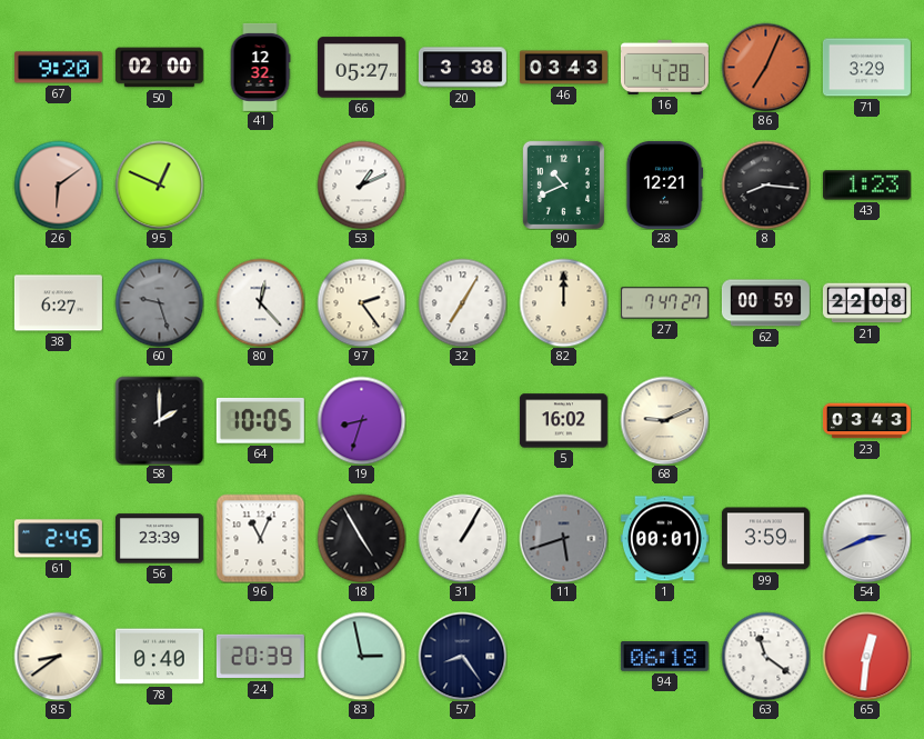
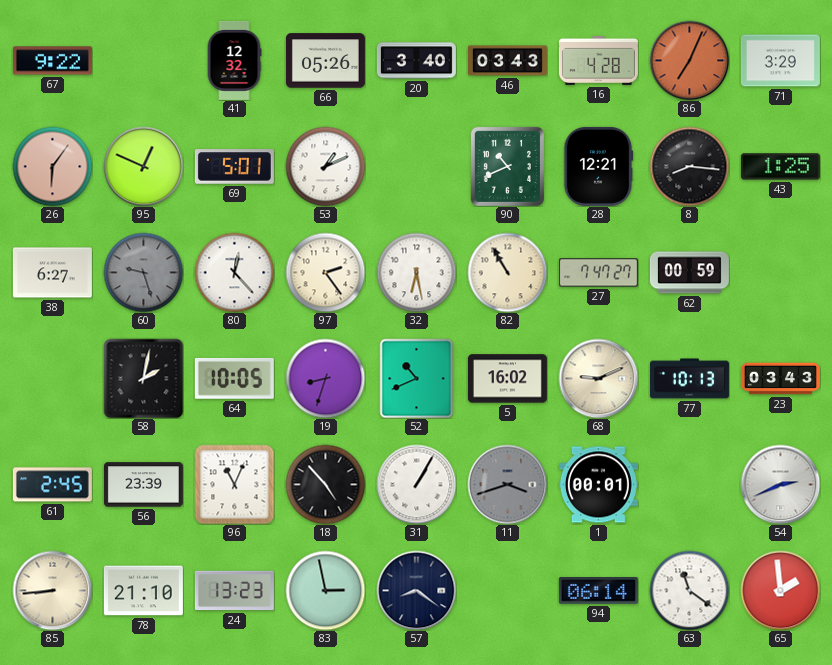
67: 9:20 -> 9:22 (52, 61)
50: 02:00 -> none (159, 68)
66: 05:27 -> 05:26 (325, 61)
20: 3:38 -> 3:40 (416, 61)
26: 6:09 -> 6:06 (52, 166)
69: none -> 5:01 (234, 167)
43: 1:23 -> 1:25 (780, 167)
32: 7:05 -> 6:28 (416, 272)
82: 12:00 -> 10:55 (507, 272)
21: 22:08 -> none (866, 303)
58: 2:00 -> 2:02 (143, 378)
52: none -> 10:41 (417, 378)
77: none -> 10:13 (689, 379)
18: 4:55 -> 4:53 (325, 484)
11: 5:42 -> 3:42 (507, 484)
99: 3:59 -> none (765, 539)
85: 8:39 -> 8:44 (52, 590)
78: 0:40 -> 21:10 (143, 591)
24: 20:39 -> 13:23 (234, 591)
57: 8:24 -> 8:21 (416, 590)
94: 06:18 -> 06:14 (598, 591)
65: 12:31 -> 1:59 (780, 590)
